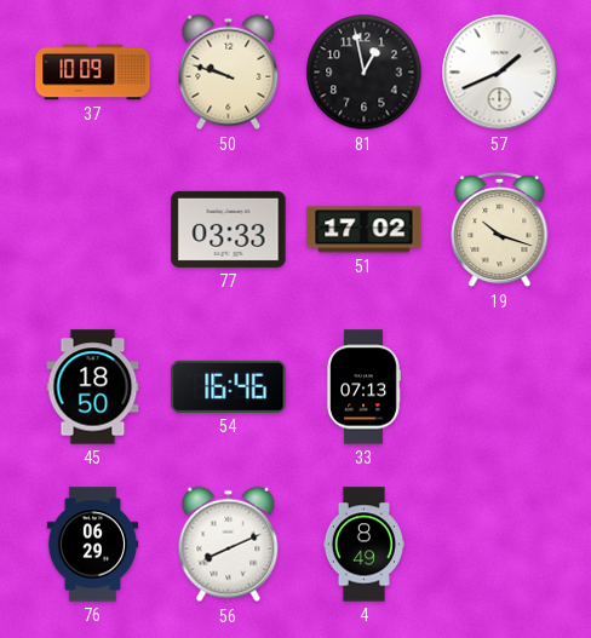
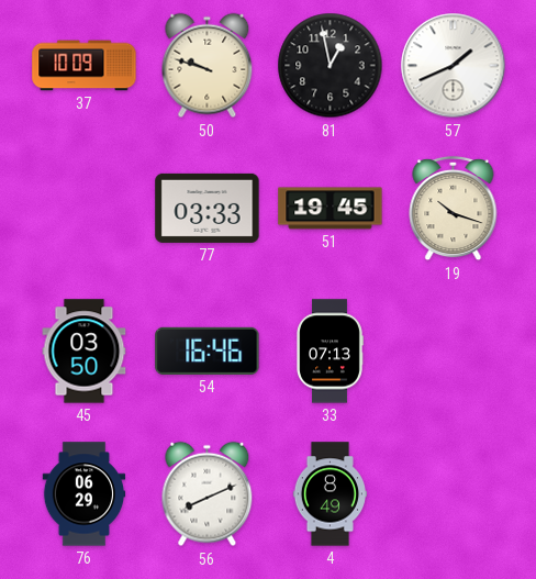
51: 17:02 -> 19:45 (331, 209)
45: 18:50 -> 03:50 (85, 352)
